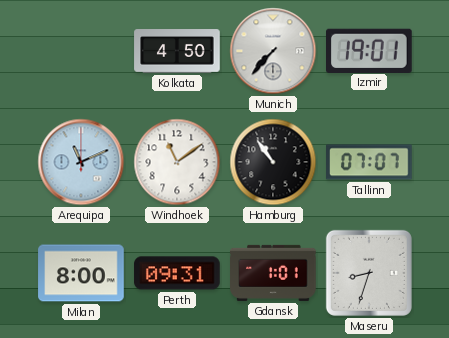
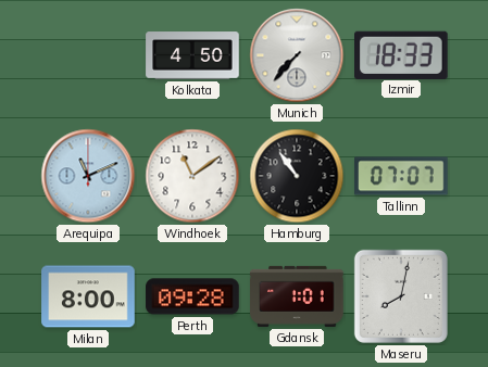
Izmir: 19:01 -> 18:33 (402, 54)
Perth: 09:31 -> 09:28 (192, 296)
Maseru: 8:33 -> 8:02 (401, 296)
